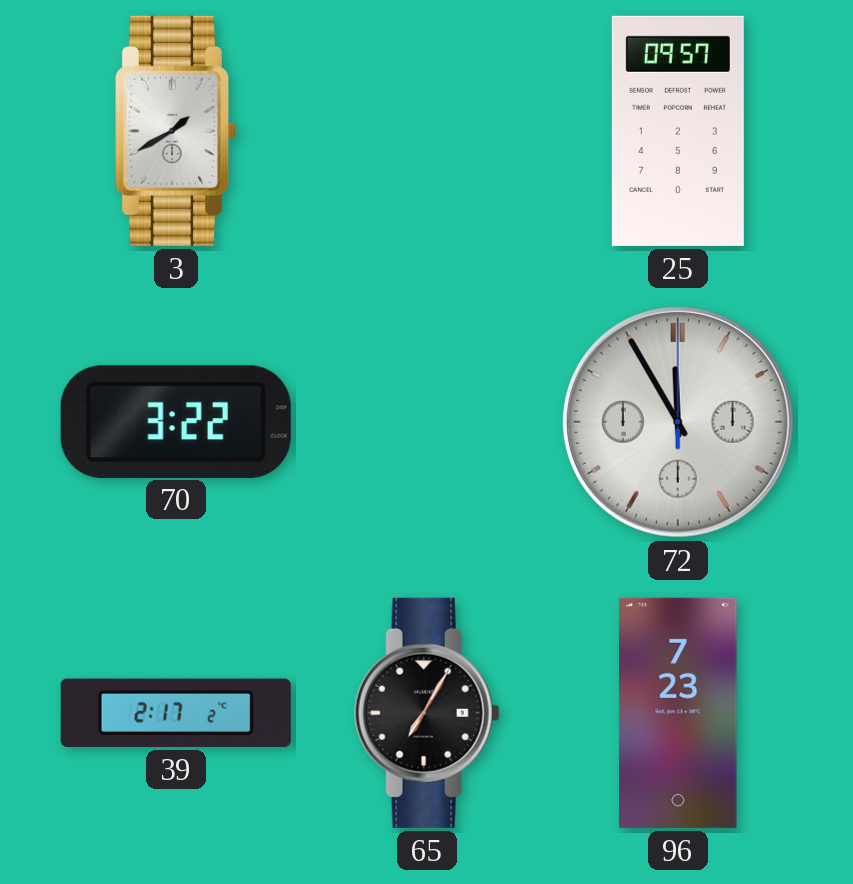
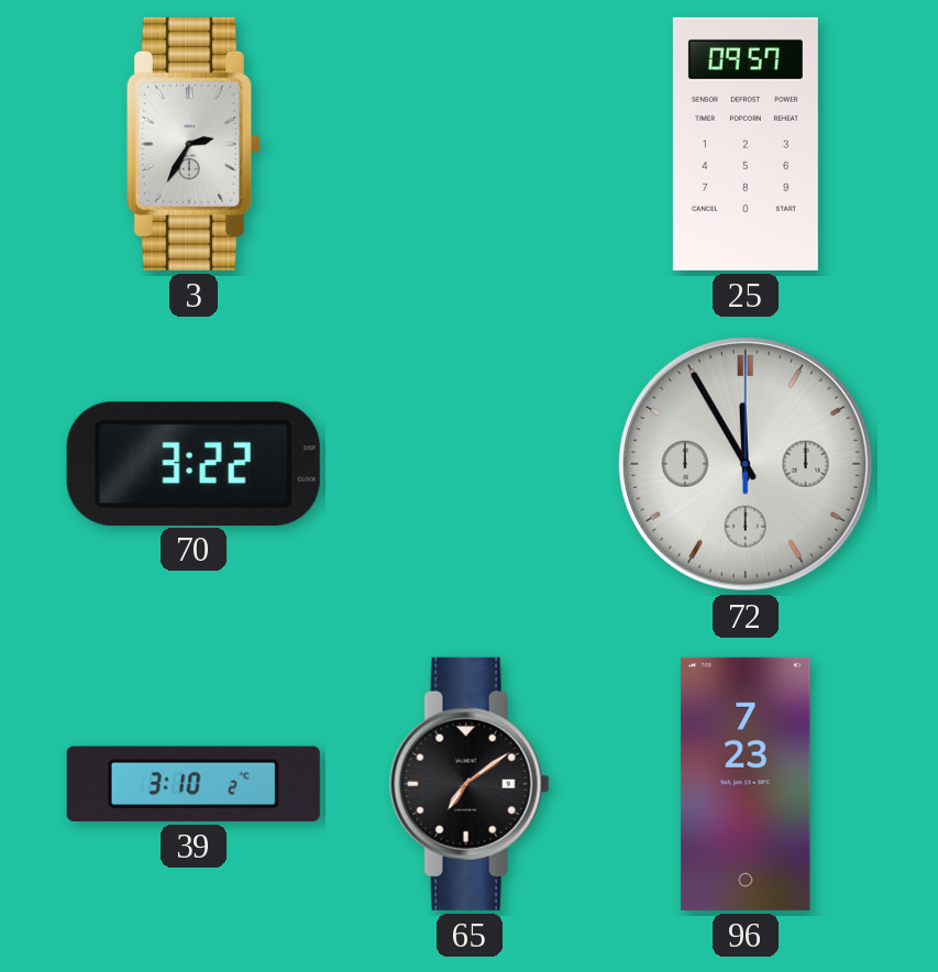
3: 1:40 -> 2:35 (194, 144)
39: 2:17 -> 3:10 (194, 784)
65: 7:05 -> 7:09 (470, 784)
